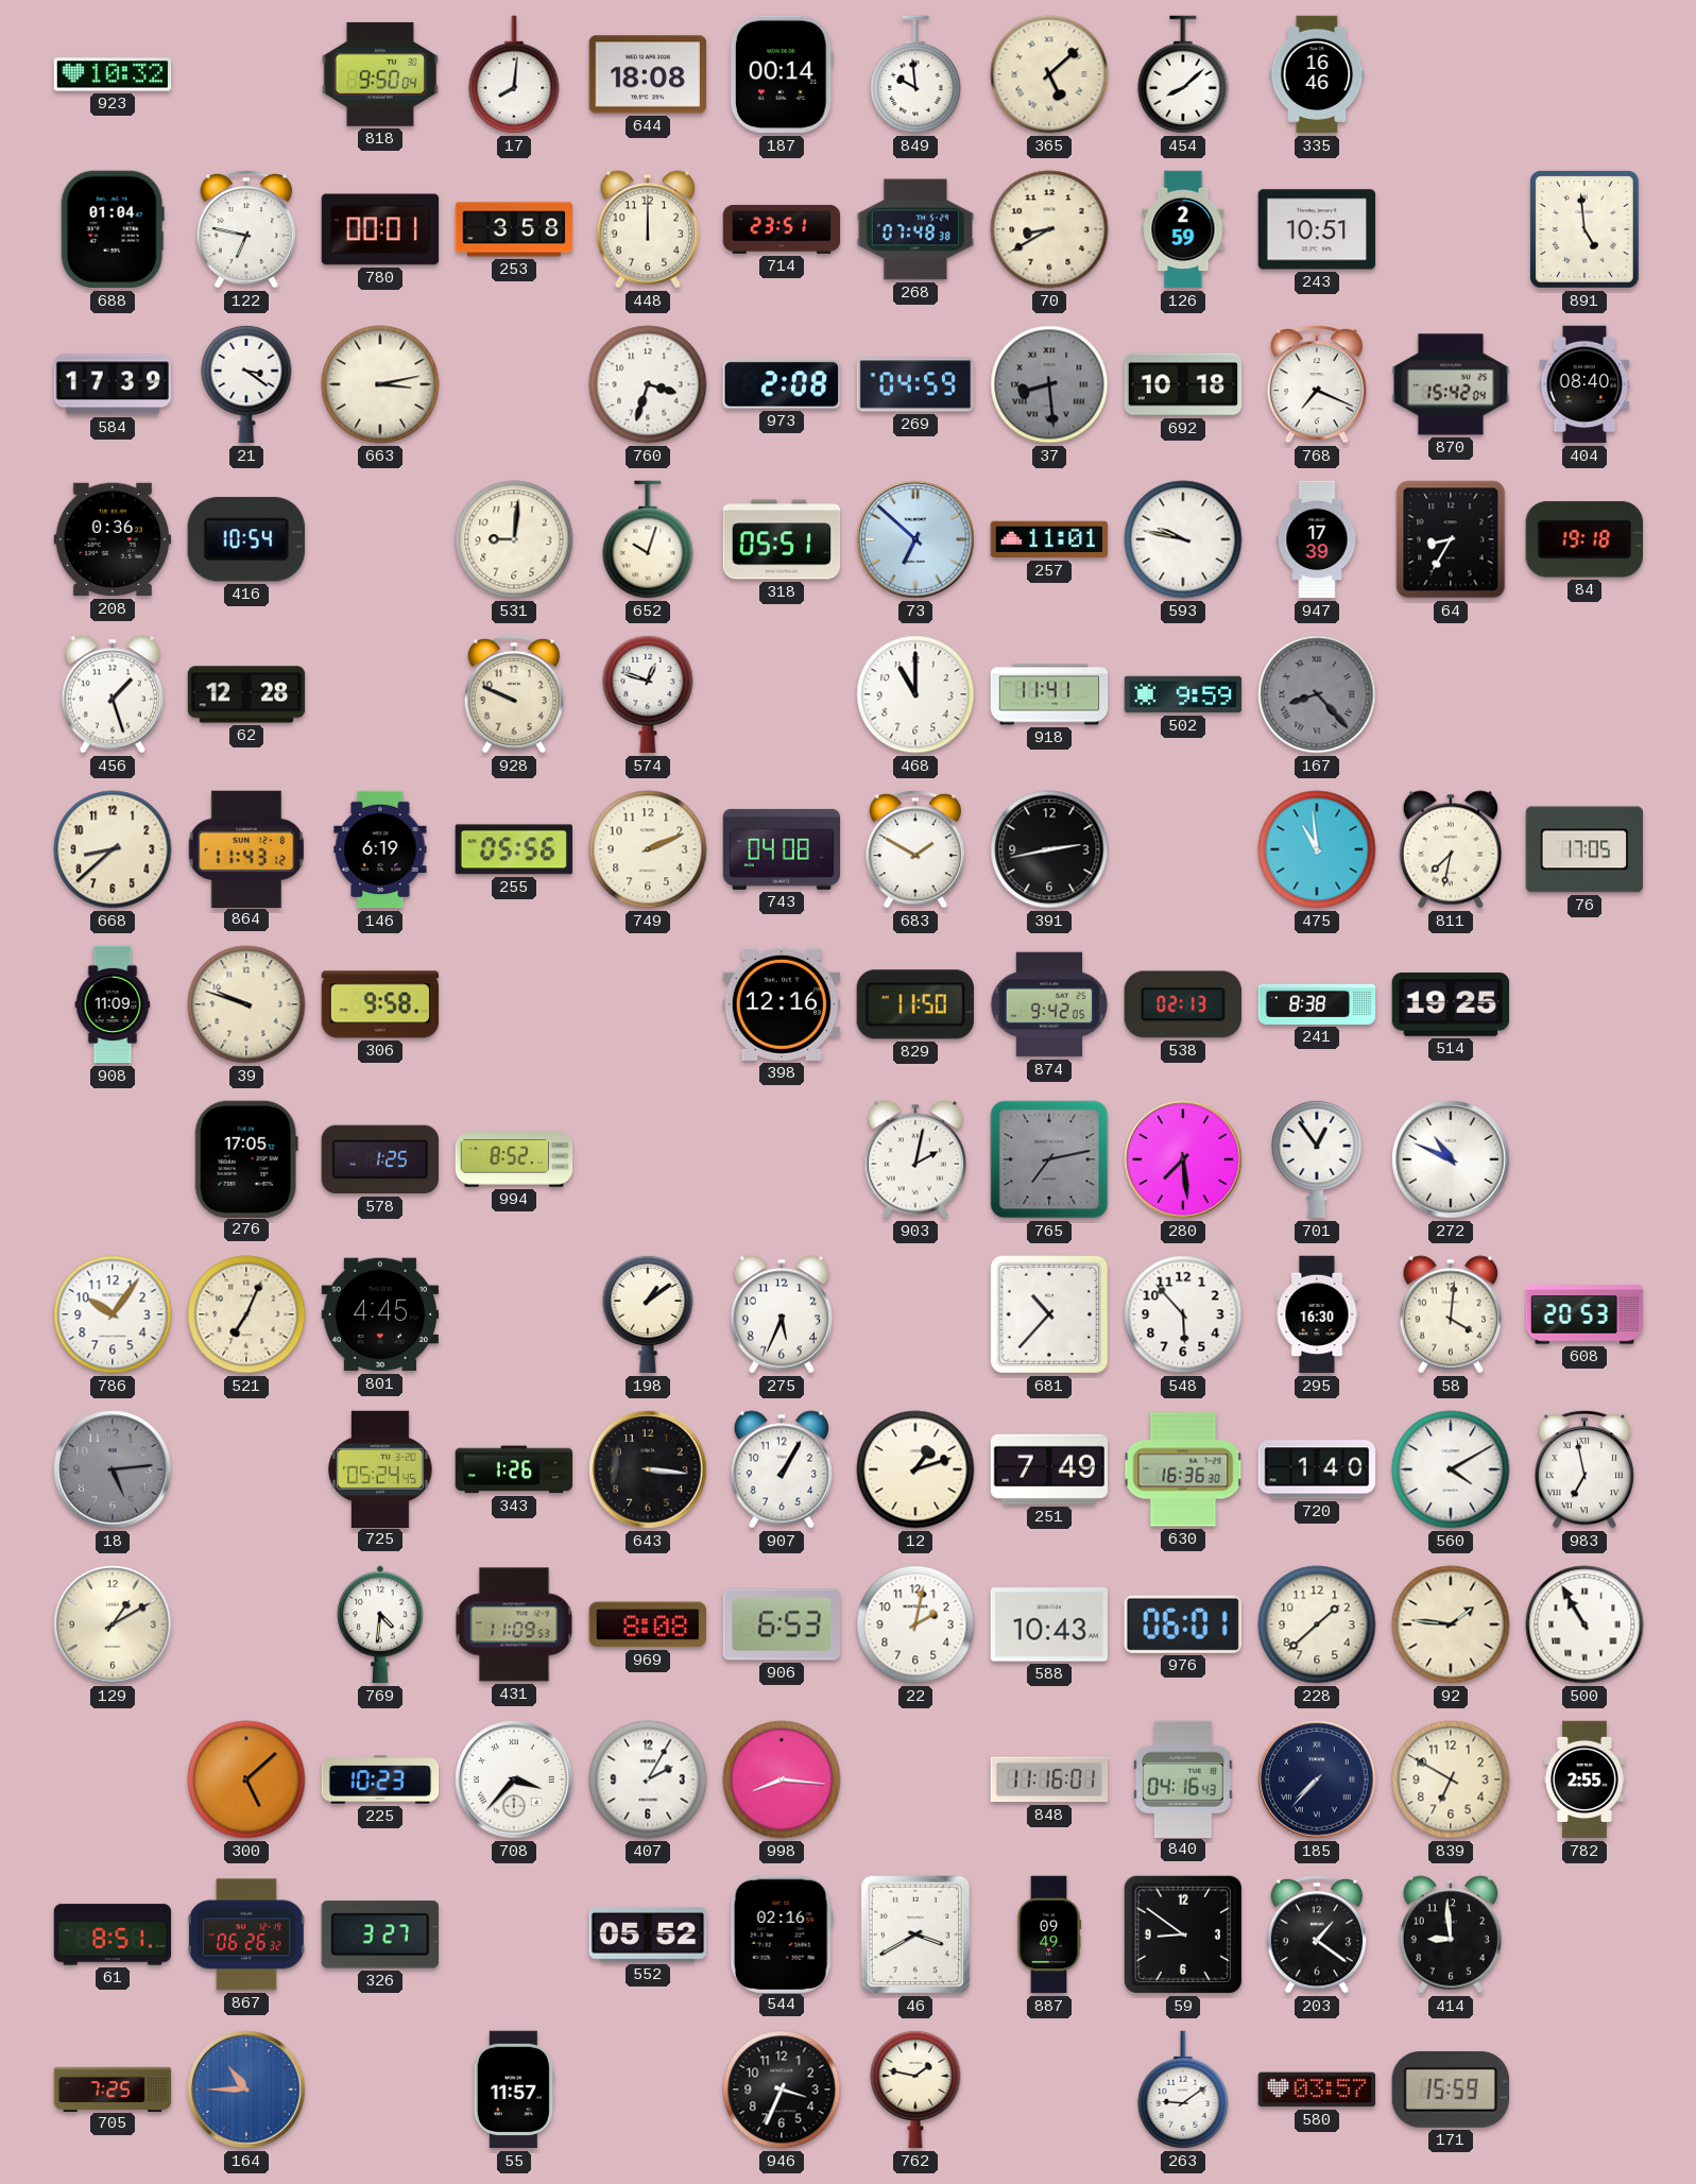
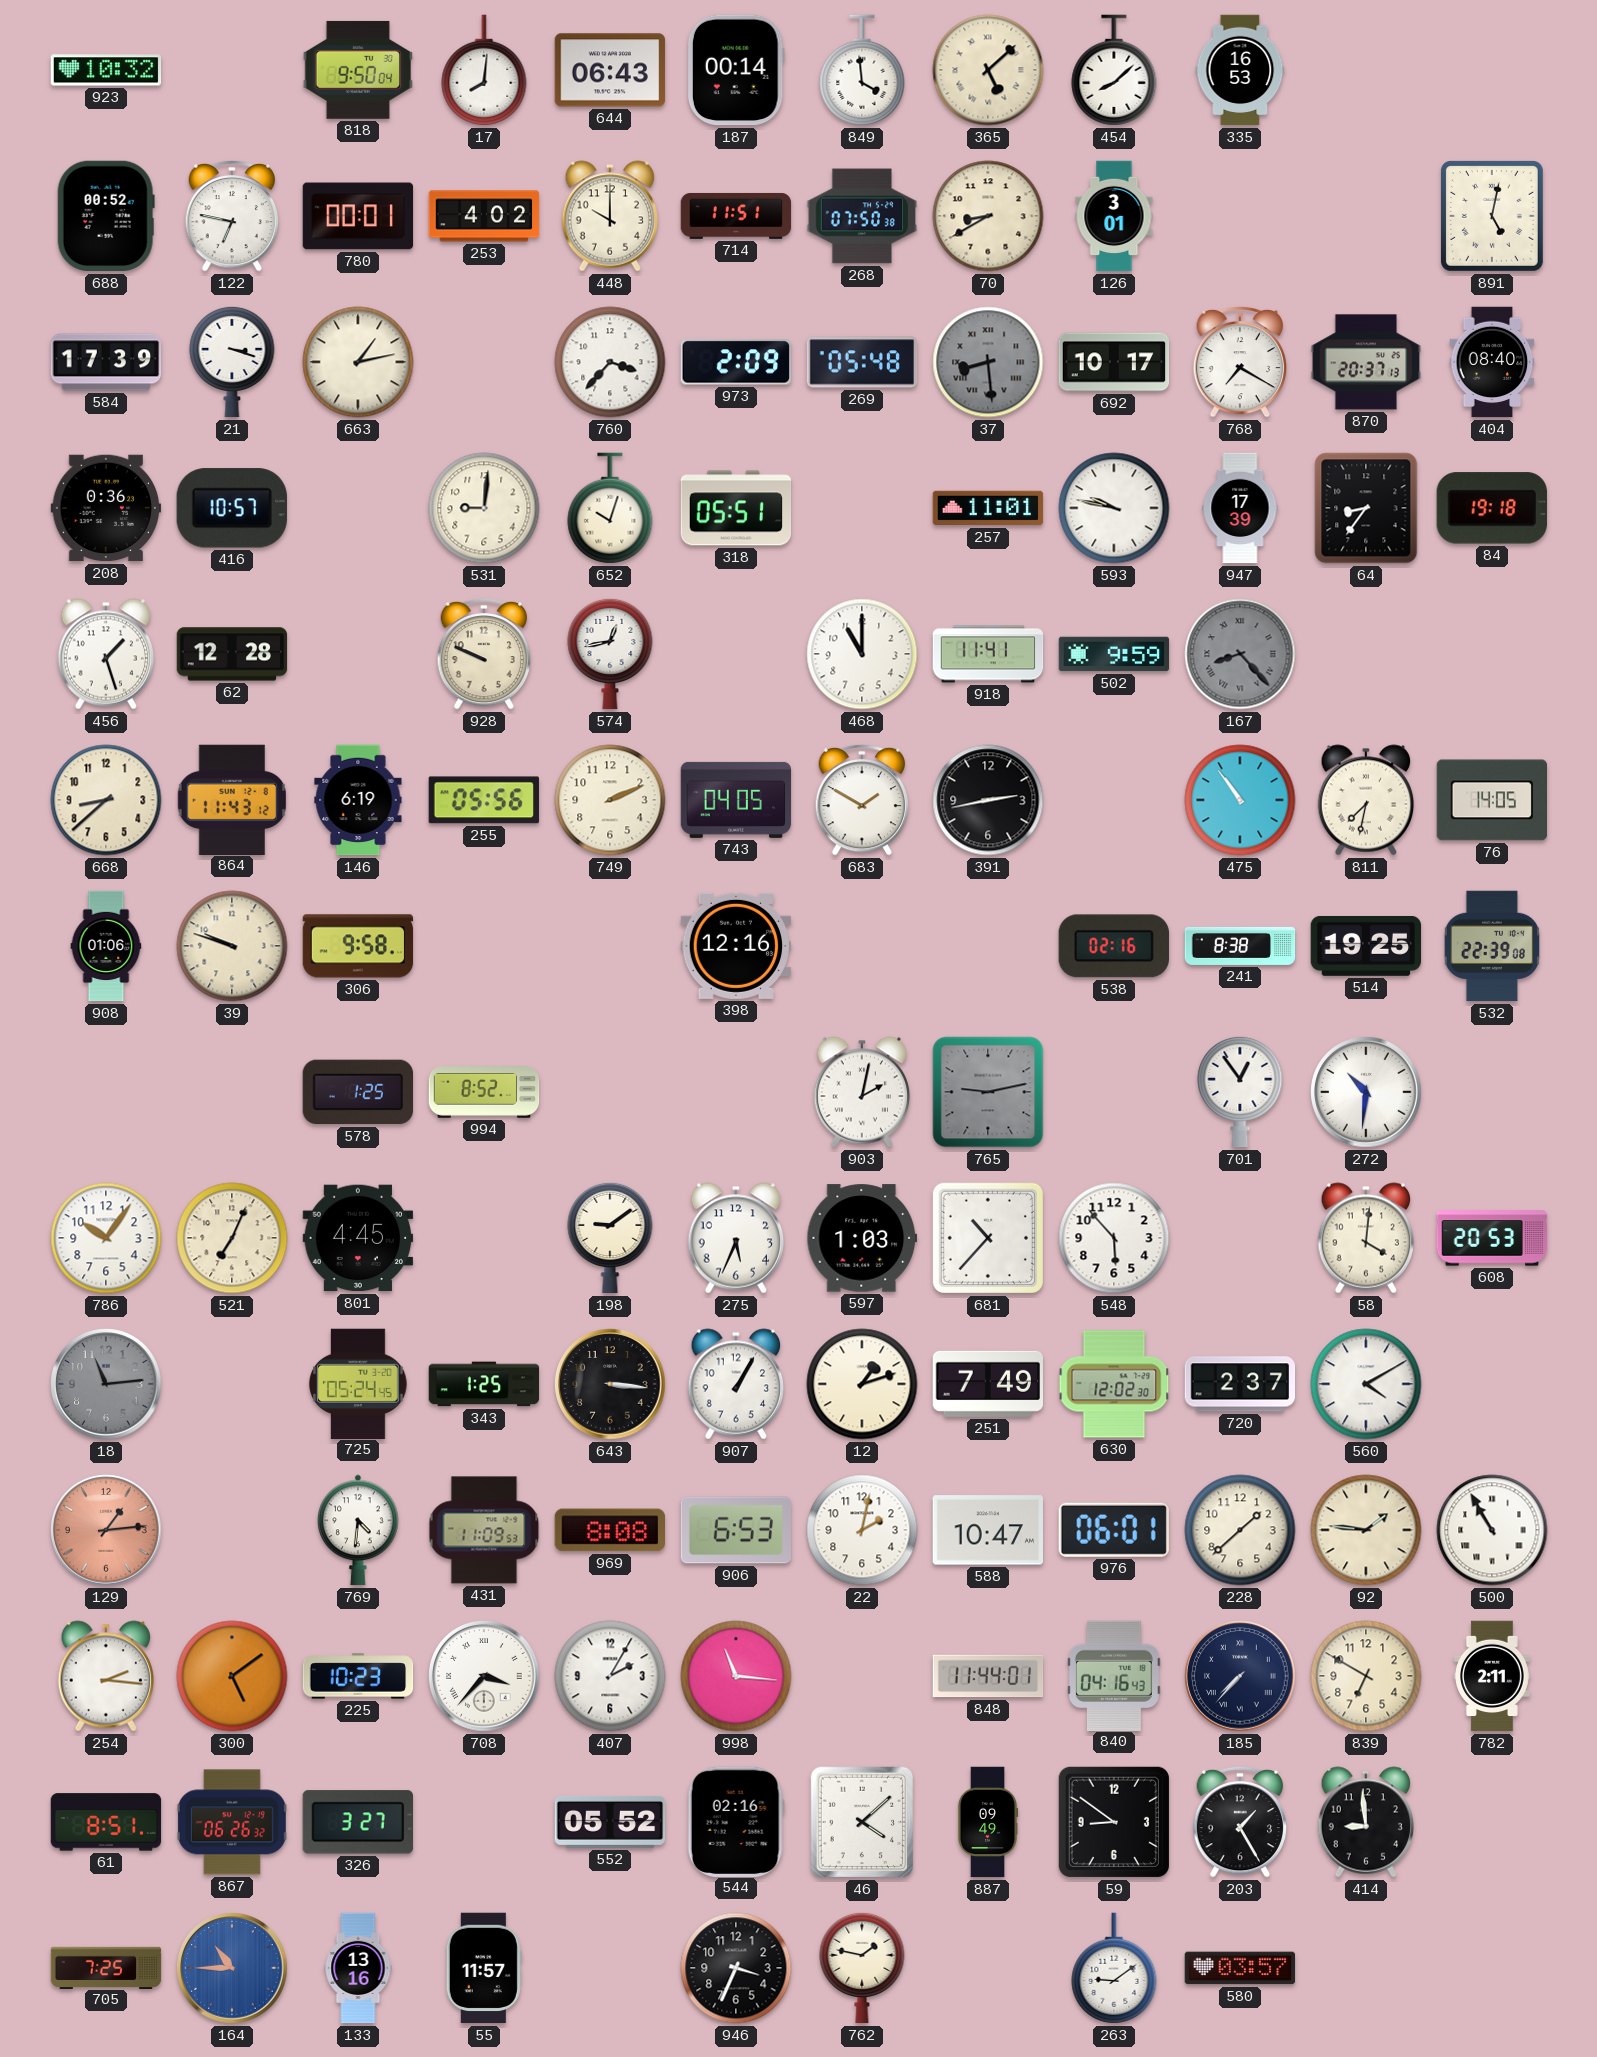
644: 18:08 -> 06:43 (610, 70)
849: 9:59 -> 3:59 (862, 70)
335: 16:46 -> 16:53 (1240, 70)
688: 01:04 -> 00:52 (106, 216)
253: 3:58 -> 4:02 (484, 216)
448: 12:00 -> 10:00 (609, 216)
714: 23:51 -> 11:51 (736, 216)
268: 07:48 -> 07:50 (862, 216)
126: 2:59 -> 3:01 (1114, 216)
243: 10:51 -> none (1317, 229)
891: 4:59 -> 5:02 (1492, 216)
21: 3:21 -> 3:18 (232, 362)
663: 3:13 -> 1:13 (358, 362)
760: 3:33 -> 3:37 (610, 362)
973: 2:08 -> 2:09 (735, 362)
269: 04:59 -> 05:48 (862, 362)
692: 10:18 -> 10:17 (1114, 362)
768: 7:19 -> 7:20 (1240, 362)
870: 15:42 -> 20:37 (1366, 362)
416: 10:54 -> 10:57 (232, 508)
73: 6:52 -> none (915, 539)
64: 8:35 -> 8:36 (1366, 508)
574: 12:48 -> 12:43 (610, 654)
743: 04:08 -> 04:05 (736, 800)
475: 10:59 -> 10:54 (1240, 800)
76: 17:05 -> 14:05 (1491, 800)
908: 11:09 -> 01:06 (106, 946)
829: 11:50 -> none (915, 1004)
874: 9:42 -> none (1049, 1004)
538: 02:13 -> 02:16 (1114, 946)
532: none -> 22:39 (1492, 946)
276: 17:05 -> none (246, 1158)
765: 7:13 -> 9:13 (988, 1092)
280: 7:29 -> none (1183, 1159)
272: 10:49 -> 10:31 (1366, 1092)
198: 1:09 -> 9:09 (610, 1238)
597: none -> 1:03 (862, 1238)
295: 16:30 -> none (1317, 1314)
18: 5:14 -> 11:14 (106, 1384)
343: 1:26 -> 1:25 (484, 1384)
630: 16:36 -> 12:02 (1114, 1384)
720: 1:40 -> 2:37 (1240, 1384)
983: 6:58 -> none (1584, 1469)
129: 1:10 -> 1:14 (106, 1530)
129 dial: cream -> salmon (106, 1530)
588: 10:43 -> 10:47 (987, 1530)
254: none -> 2:16 (105, 1676)
300: 5:08 -> 5:09 (232, 1676)
998: 8:16 -> 11:16 (736, 1676)
848: 11:16 -> 11:44 (988, 1676)
782: 2:55 -> 2:11 (1493, 1676)
46: 3:40 -> 4:08 (862, 1822)
203: 1:21 -> 1:25 (1240, 1822)
133: none -> 13:16 (358, 1968)
171: 15:59 -> none (1450, 2091)
